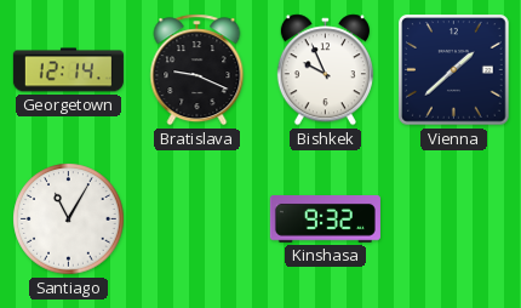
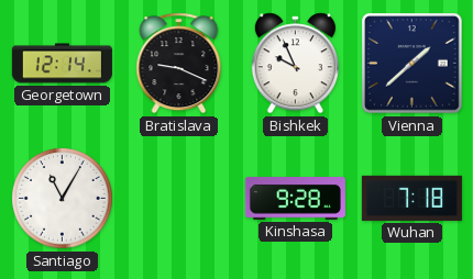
Kinshasa: 9:32 -> 9:28 (295, 199)
Wuhan: none -> 7:18 (411, 198)
